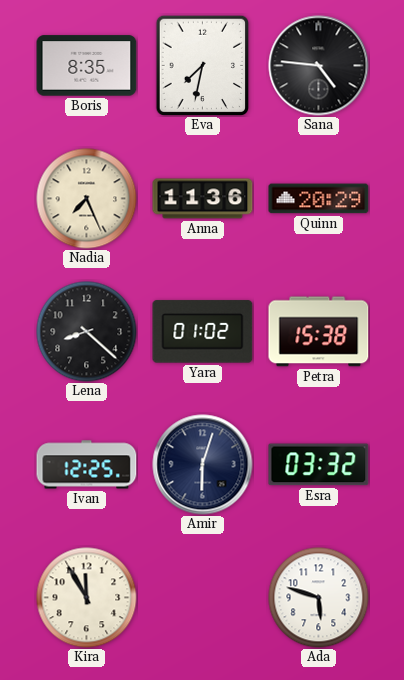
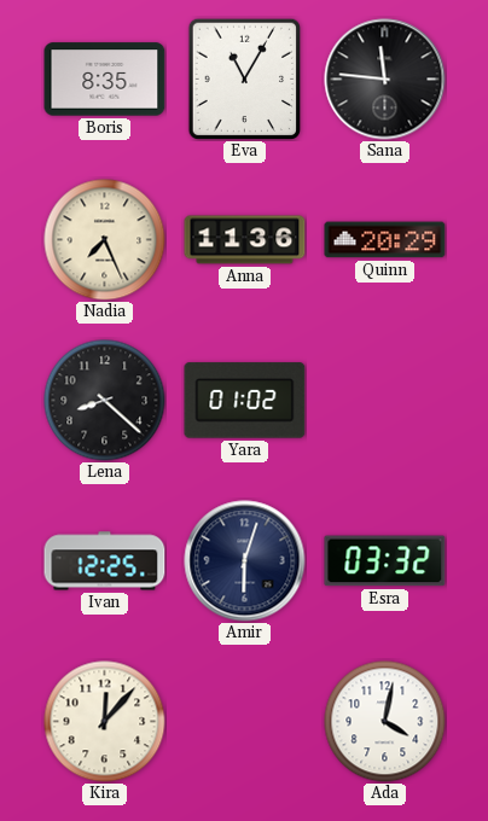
Eva: 7:32 -> 11:05 (245, 78)
Sana: 4:46 -> 11:46 (385, 80)
Petra: 15:38 -> none (319, 332)
Kira: 11:55 -> 12:07 (105, 722)
Ada: 5:48 -> 4:02 (385, 722)
